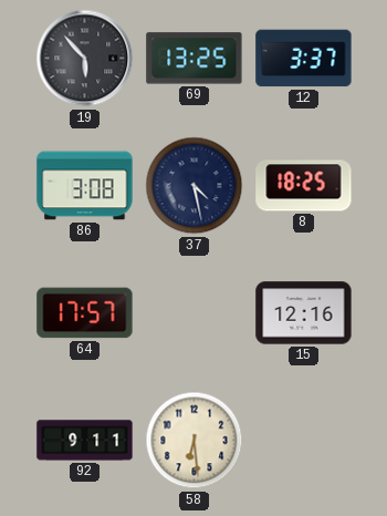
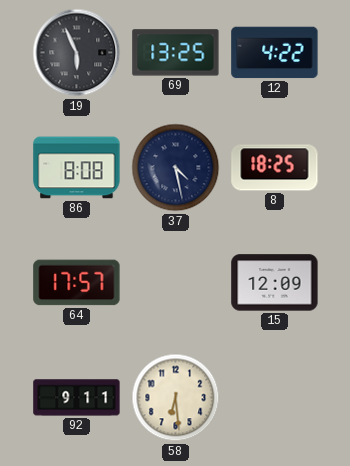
19: 5:53 -> 5:56 (77, 53)
12: 3:37 -> 4:22 (275, 53)
86: 3:08 -> 8:08 (77, 168)
15: 12:16 -> 12:09 (275, 283)
